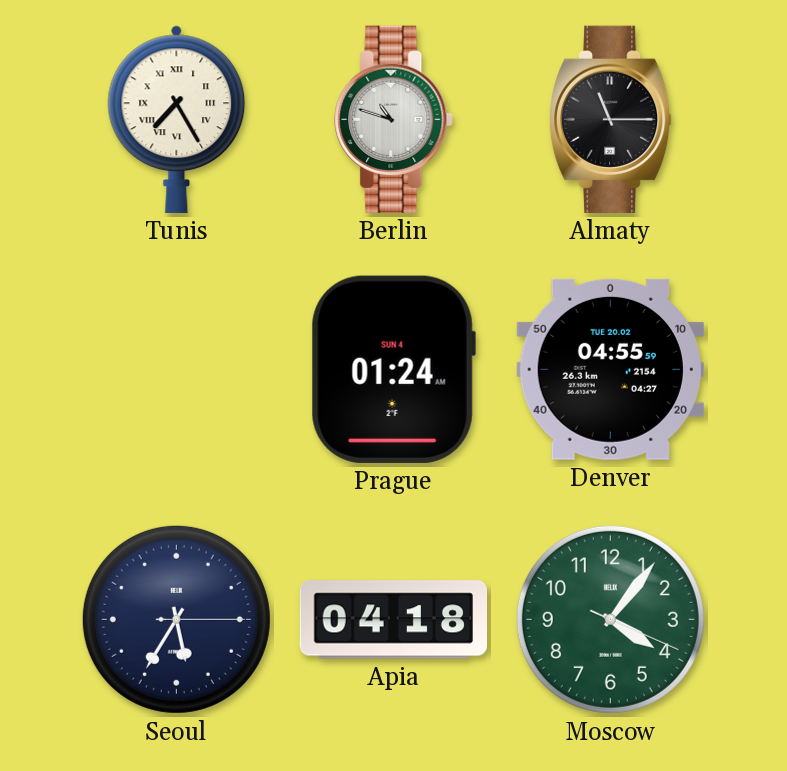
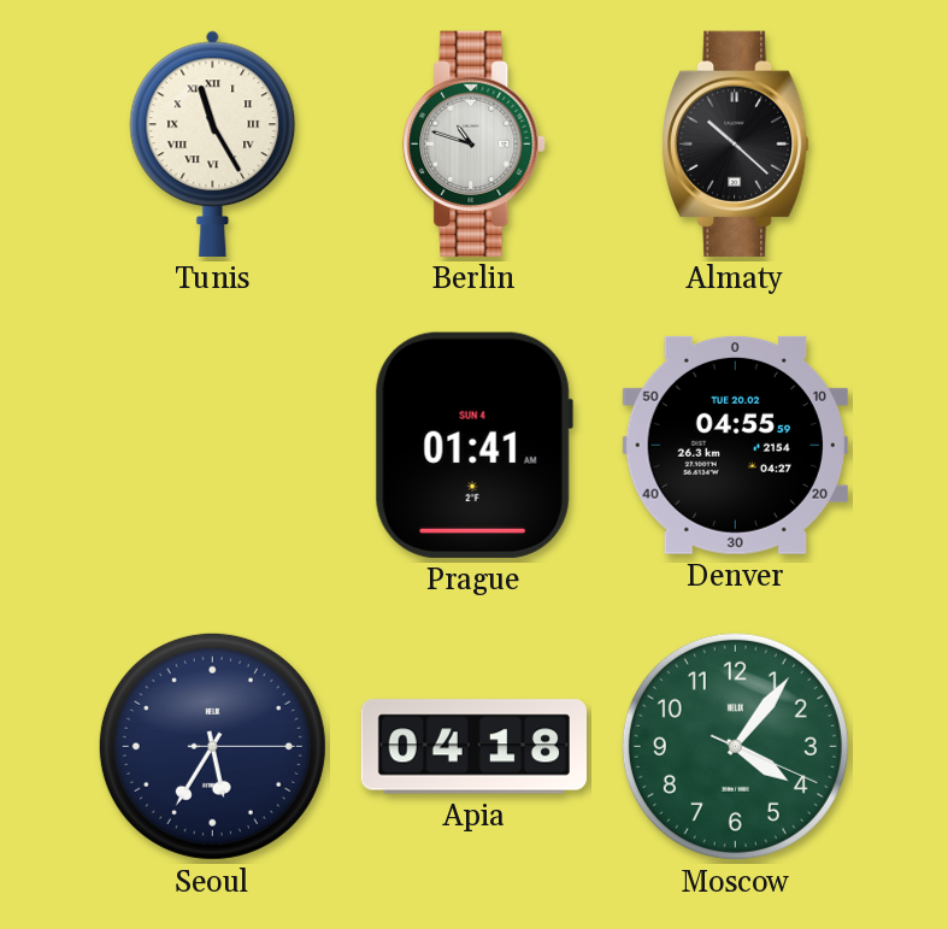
Tunis: 7:25 -> 11:25 (213, 143)
Almaty: 11:15 -> 10:22 (735, 143)
Prague: 01:24 -> 01:41 (473, 445)
